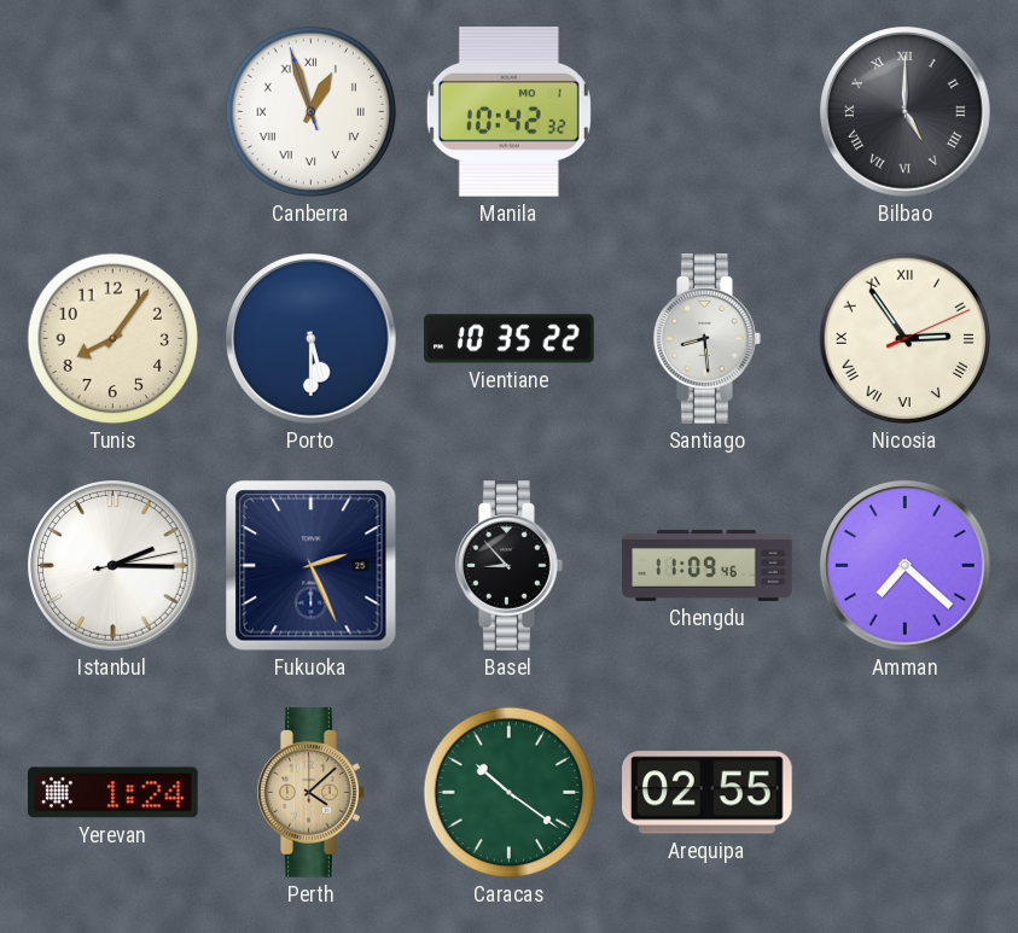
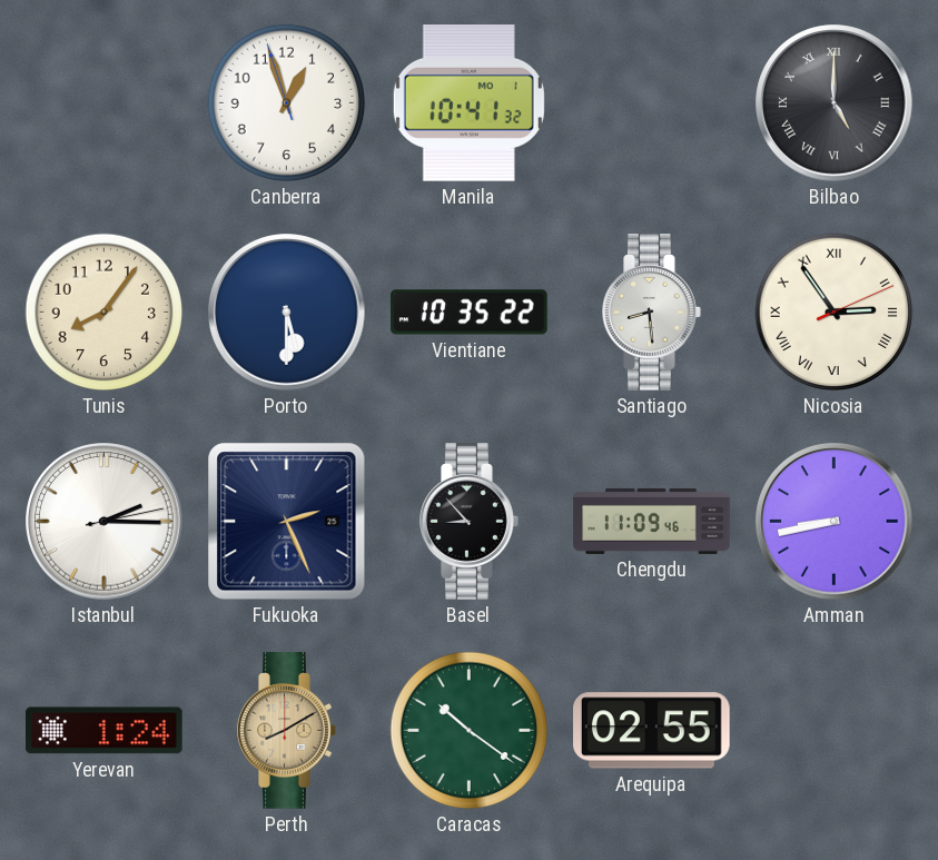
Canberra numerals: Roman -> Arabic (287, 103)
Manila: 10:42 -> 10:41 (468, 103)
Amman: 7:22 -> 8:43 (835, 522)
Perth: 4:08 -> 8:10 (287, 731)
